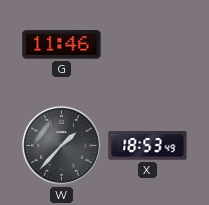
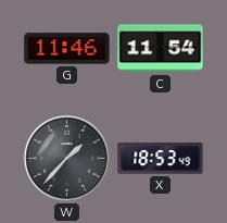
C: none -> 11:54 (161, 49)
